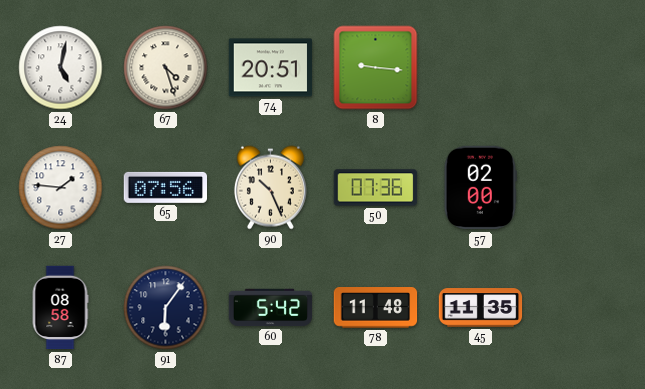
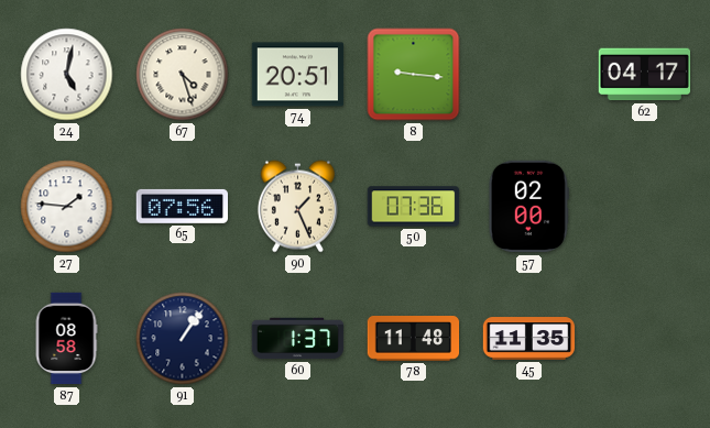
62: none -> 04:17 (644, 75)
90: 10:26 -> 1:26 (297, 207)
91: 6:06 -> 1:06 (183, 339)
60: 5:42 -> 1:37 (298, 339)
